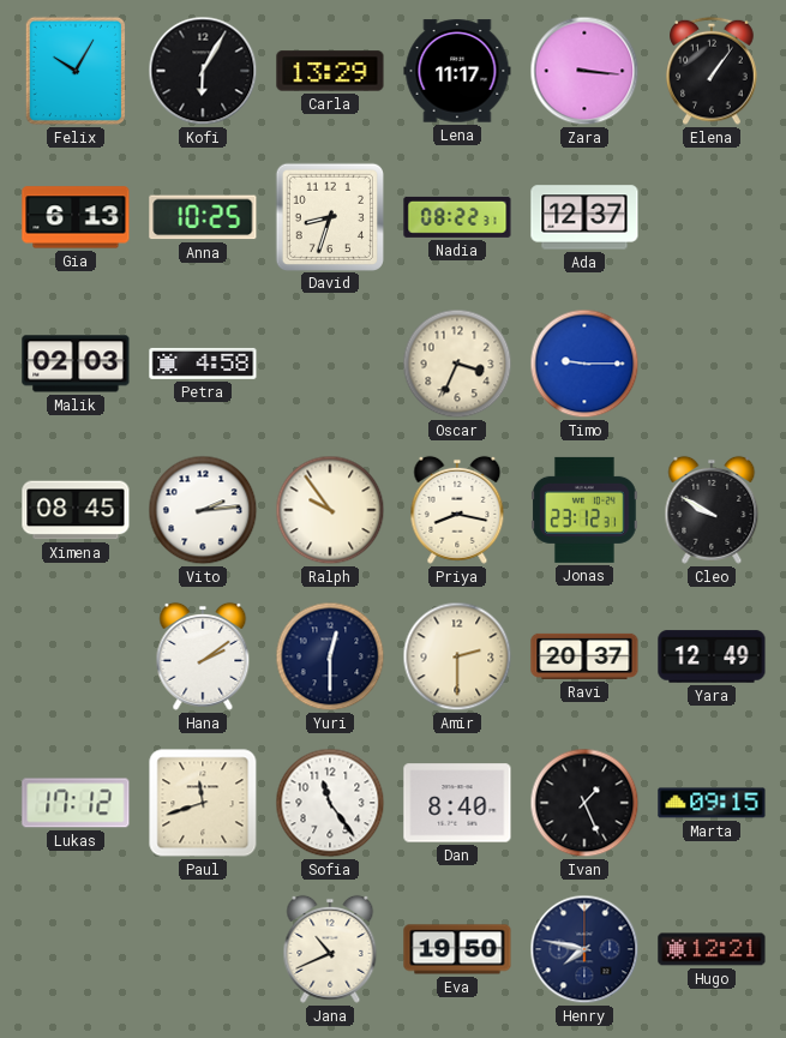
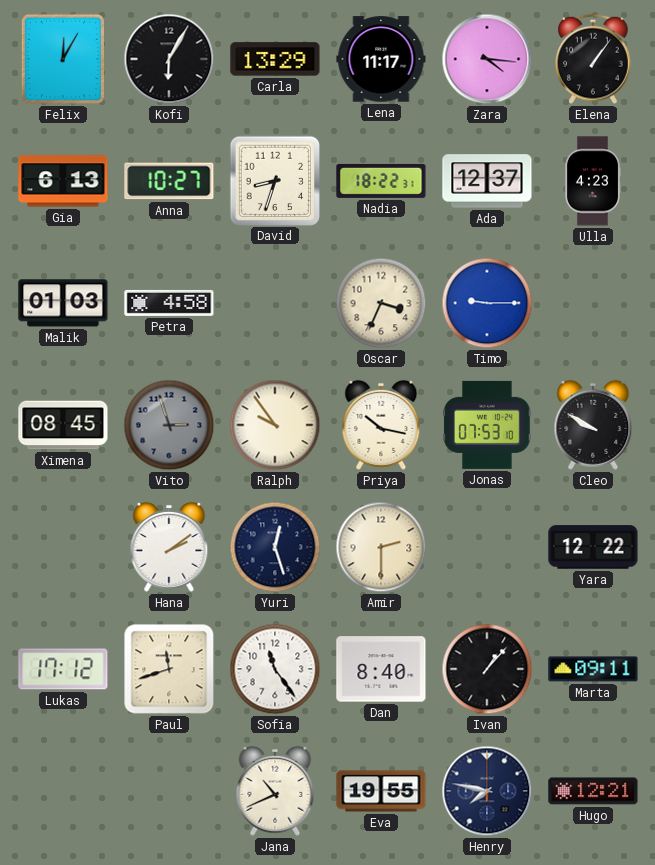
Felix: 10:05 -> 12:05 (62, 59)
Zara: 3:16 -> 4:16 (487, 59)
Anna: 10:25 -> 10:27 (169, 181)
Nadia: 08:22 -> 18:22 (381, 181)
Ulla: none -> 4:23 (592, 181)
Malik: 02:03 -> 01:03 (63, 303)
Vito: 2:14 -> 2:57 (169, 425)
Vito dial: white -> grey (169, 425)
Priya: 8:17 -> 10:17 (381, 425)
Jonas: 23:12 -> 07:53 (487, 425)
Yuri: 12:30 -> 12:27 (275, 547)
Ravi: 20:37 -> none (584, 656)
Yara: 12:49 -> 12:22 (593, 547)
Ivan: 1:26 -> 1:07 (487, 669)
Marta: 09:15 -> 09:11 (593, 669)
Eva: 19:50 -> 19:55 (381, 791)
